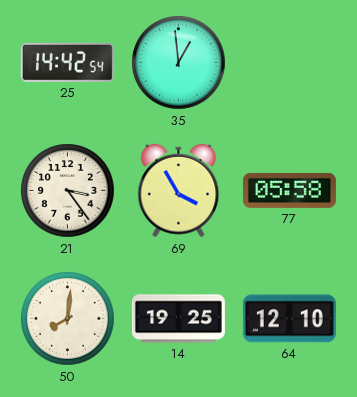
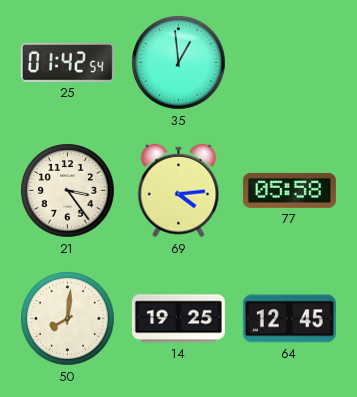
25: 14:42 -> 01:42 (67, 62)
69: 3:55 -> 4:14 (179, 191)
64: 12:10 -> 12:45 (289, 319)
